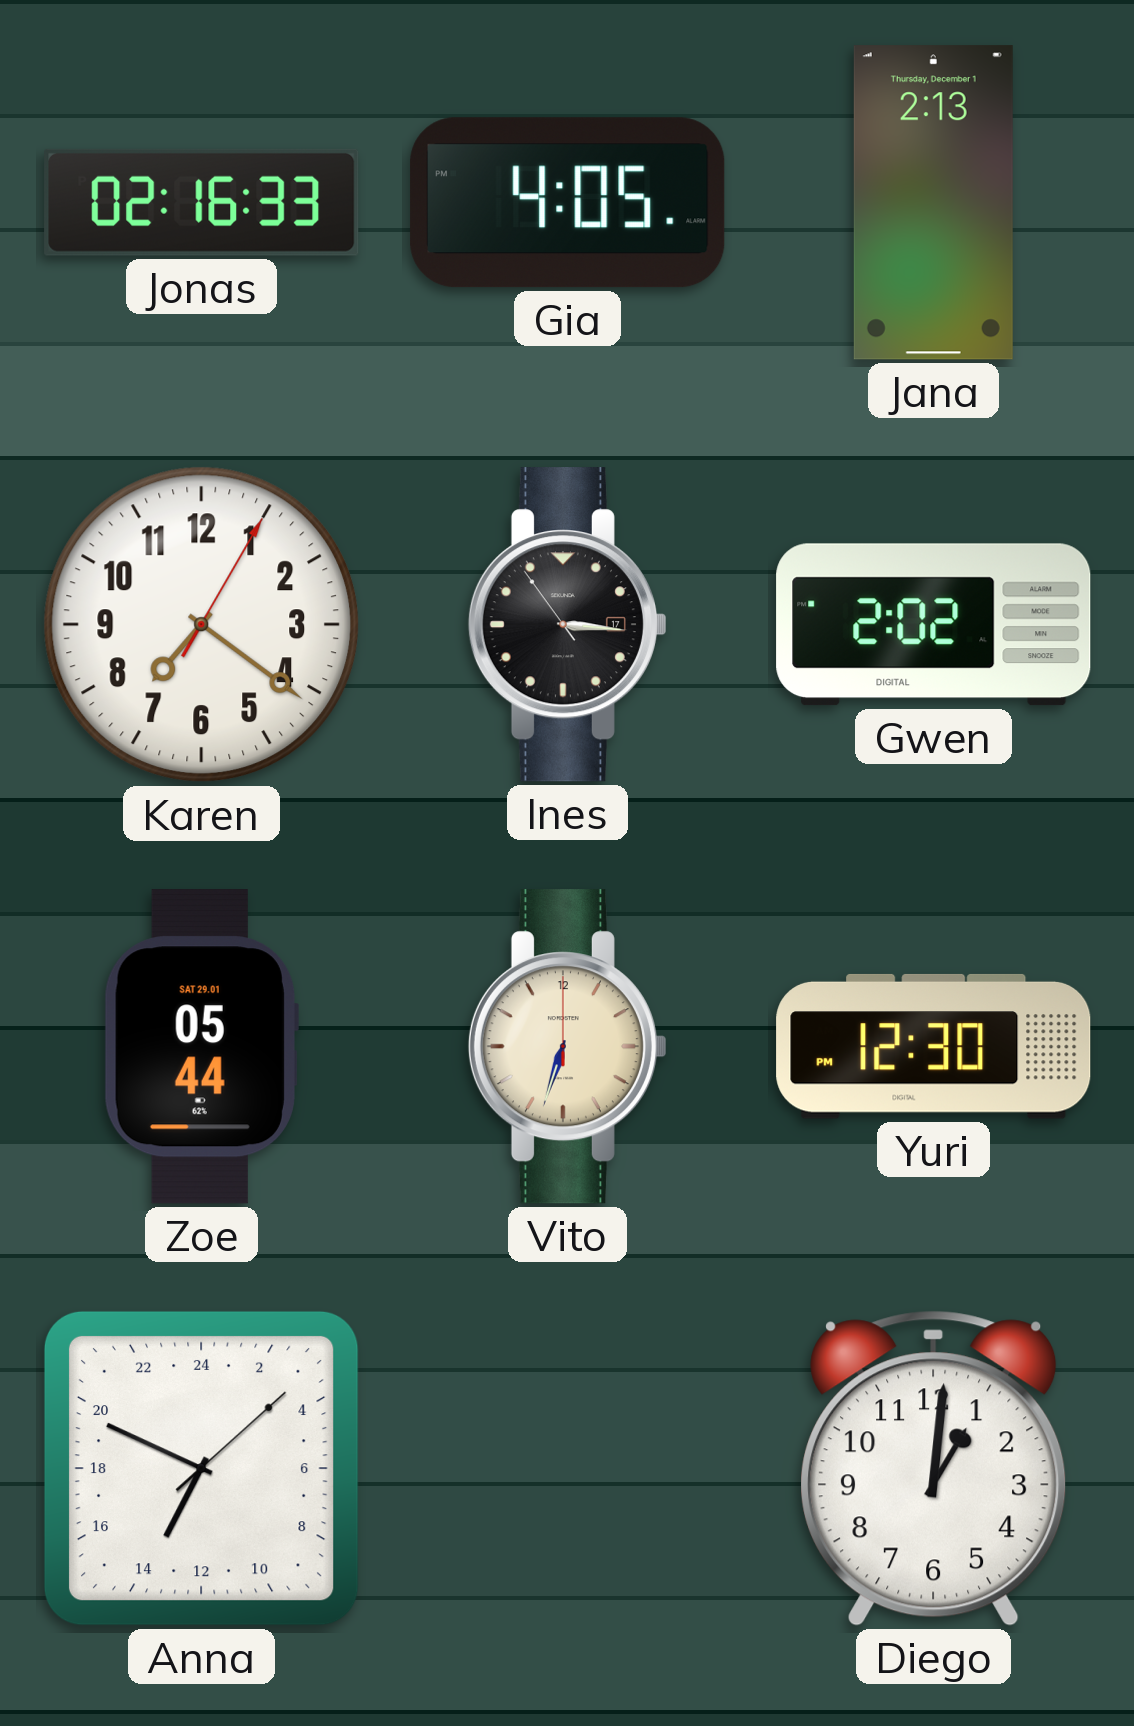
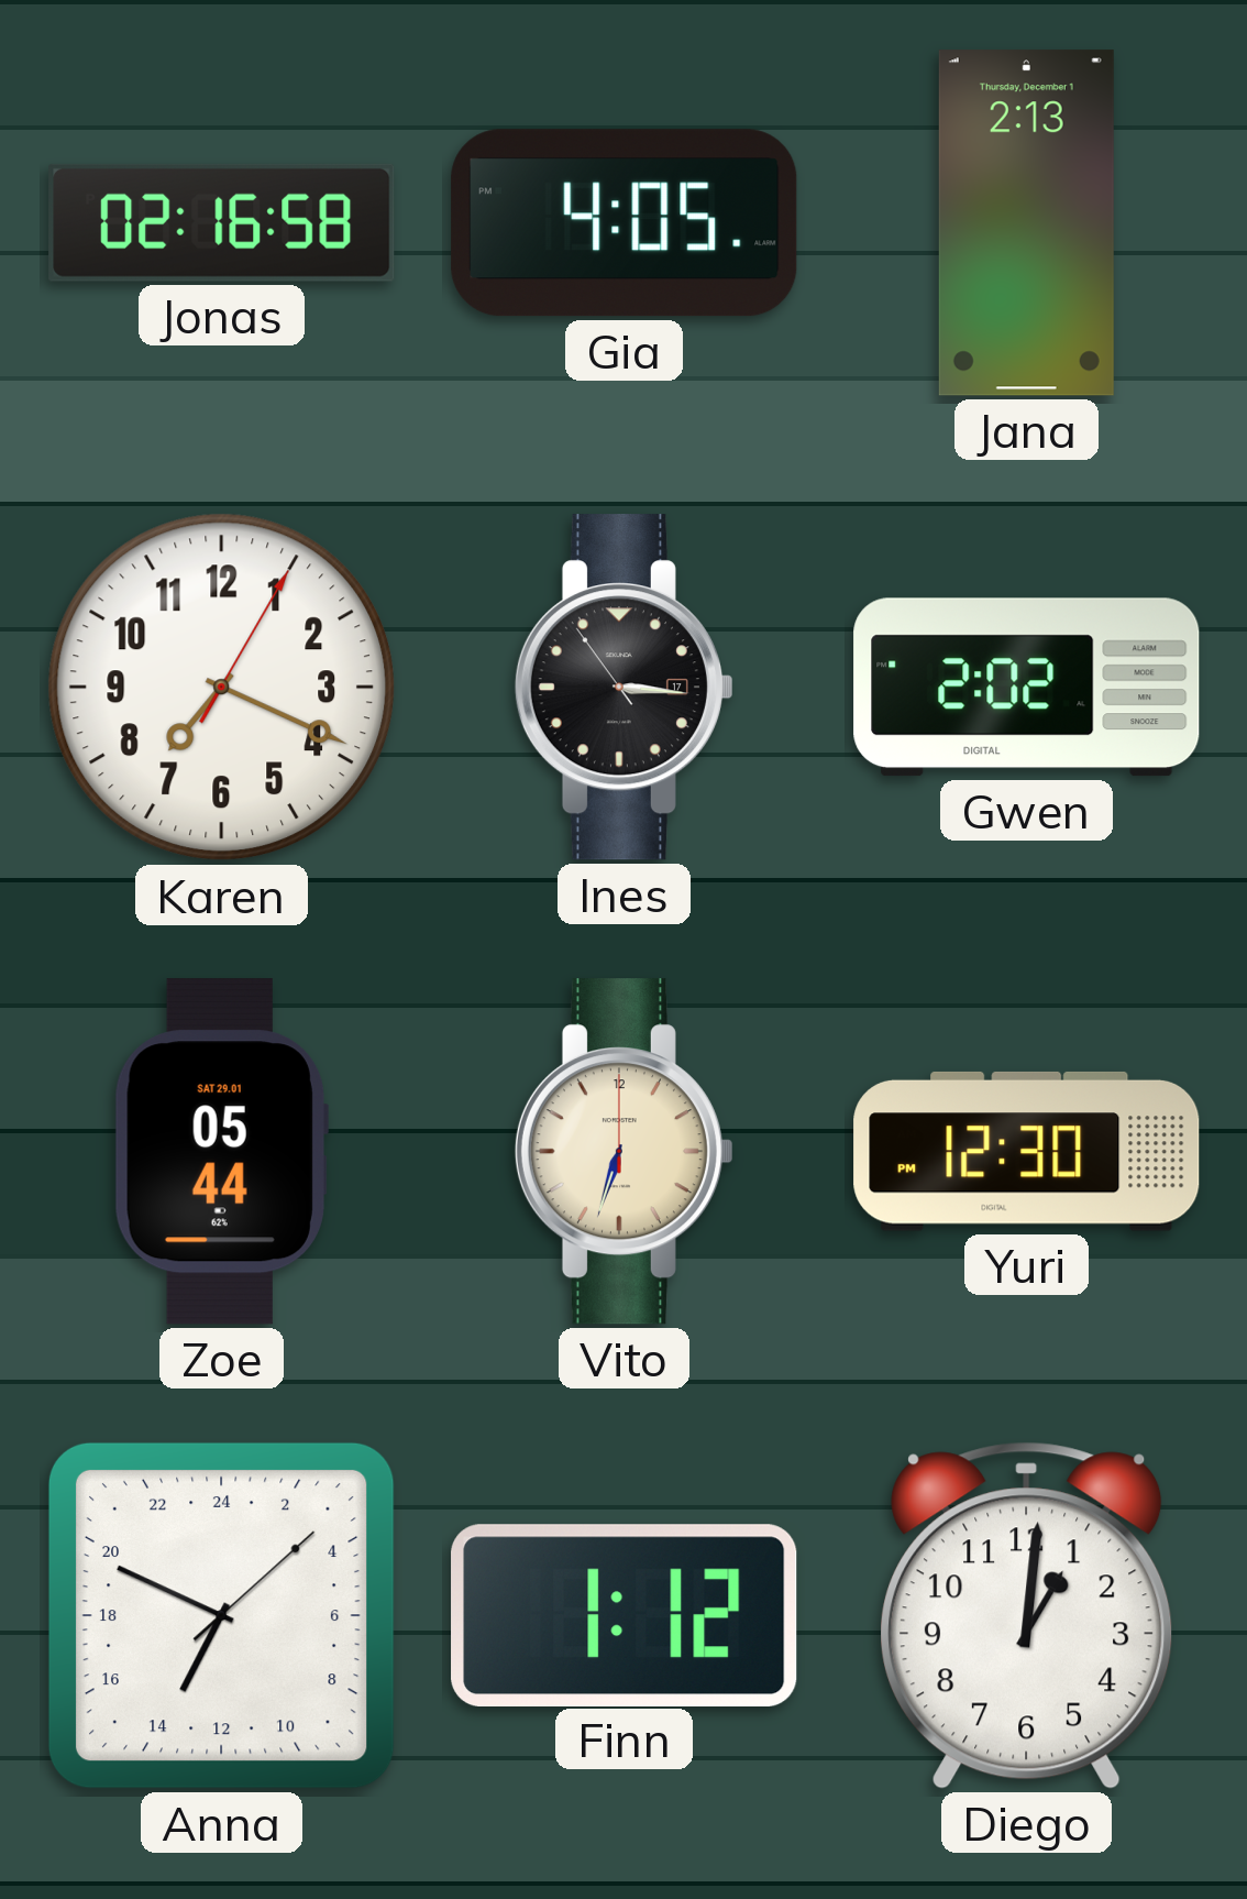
Jonas: 02:16:33 -> 02:16:58 (222, 222)
Karen: 7:21 -> 7:19 (222, 688)
Finn: none -> 1:12 (625, 1615)
